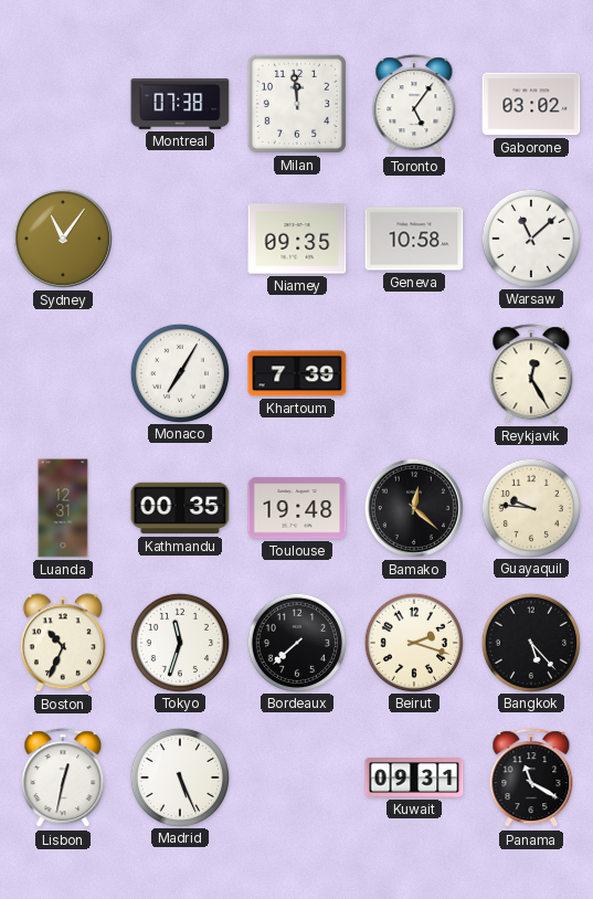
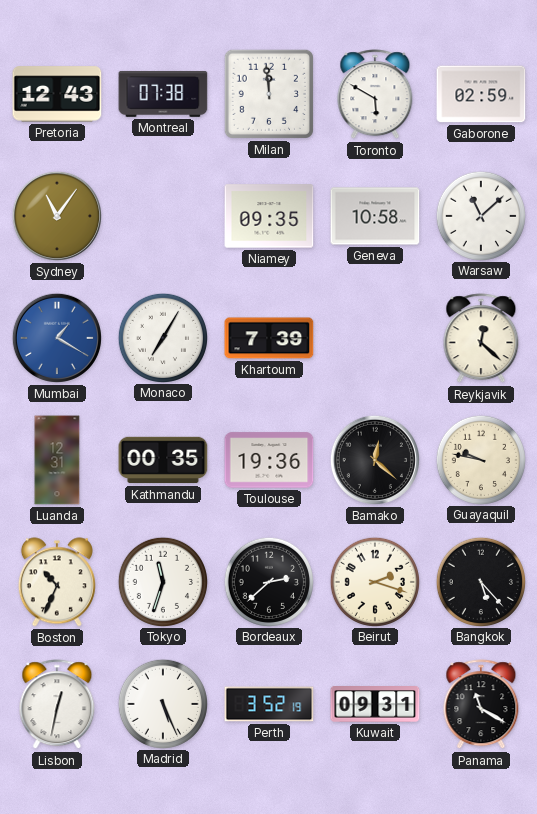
Pretoria: none -> 12:43 (57, 94)
Toronto: 5:06 -> 5:50 (375, 95)
Gaborone: 03:02 -> 02:59 (481, 94)
Mumbai: none -> 1:20 (57, 338)
Reykjavik: 12:25 -> 12:22 (481, 339)
Toulouse: 19:48 -> 19:36 (269, 460)
Guayaquil: 9:46 -> 9:47 (480, 459)
Bordeaux: 7:38 -> 2:38 (268, 581)
Perth: none -> 3:52 (269, 704)
